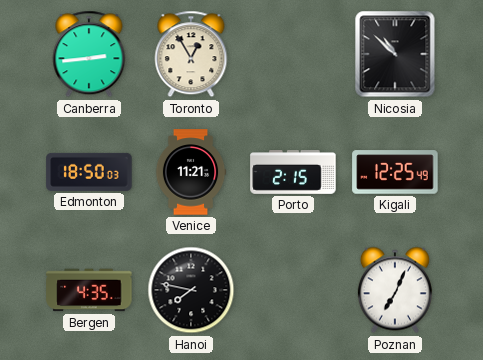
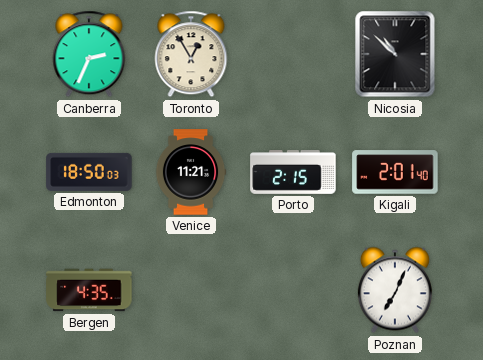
Canberra: 2:44 -> 2:34 (89, 54)
Kigali: 12:25 -> 2:01 (395, 172)
Hanoi: 7:47 -> none (191, 290)
